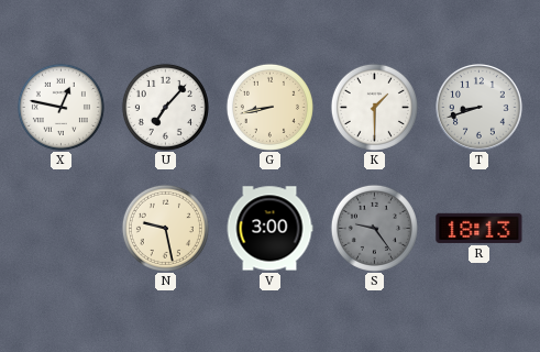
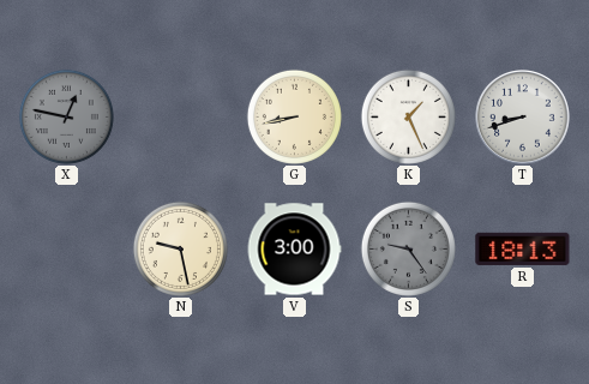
X dial: white -> grey (66, 116)
U: 7:07 -> none (165, 107)
K: 1:30 -> 1:26 (408, 116)
